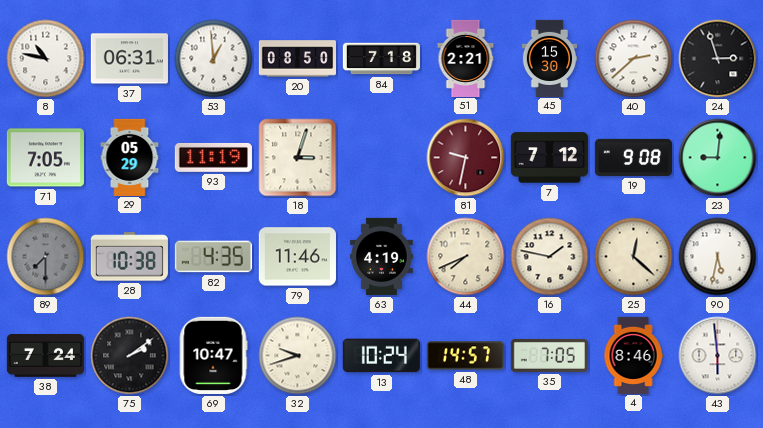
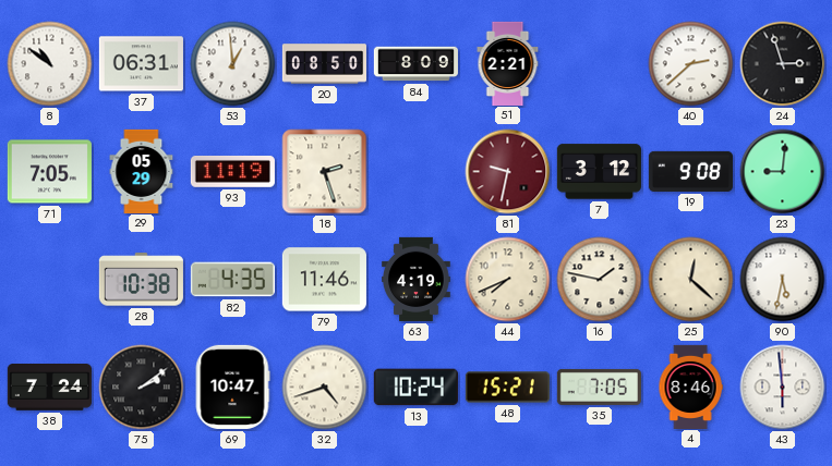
8: 10:47 -> 10:51 (50, 64)
84: 7:18 -> 8:09 (415, 64)
45: 15:30 -> none (550, 58)
18: 3:03 -> 2:27 (325, 172)
7: 7:12 -> 3:12 (599, 172)
89: 7:30 -> none (46, 257)
32: 9:42 -> 4:42 (325, 388)
48: 14:57 -> 15:21 (507, 388)
